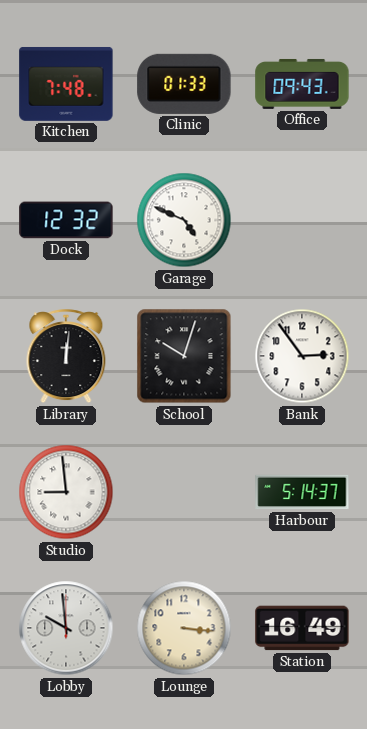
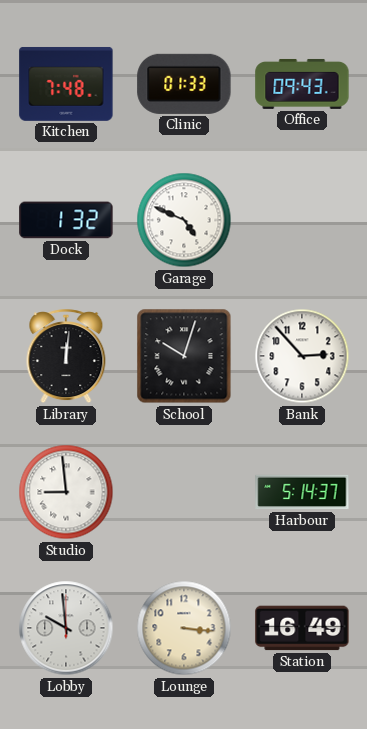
Dock: 12:32 -> 1:32 (66, 220)
Bank: 2:54 -> 2:53 (302, 356)
